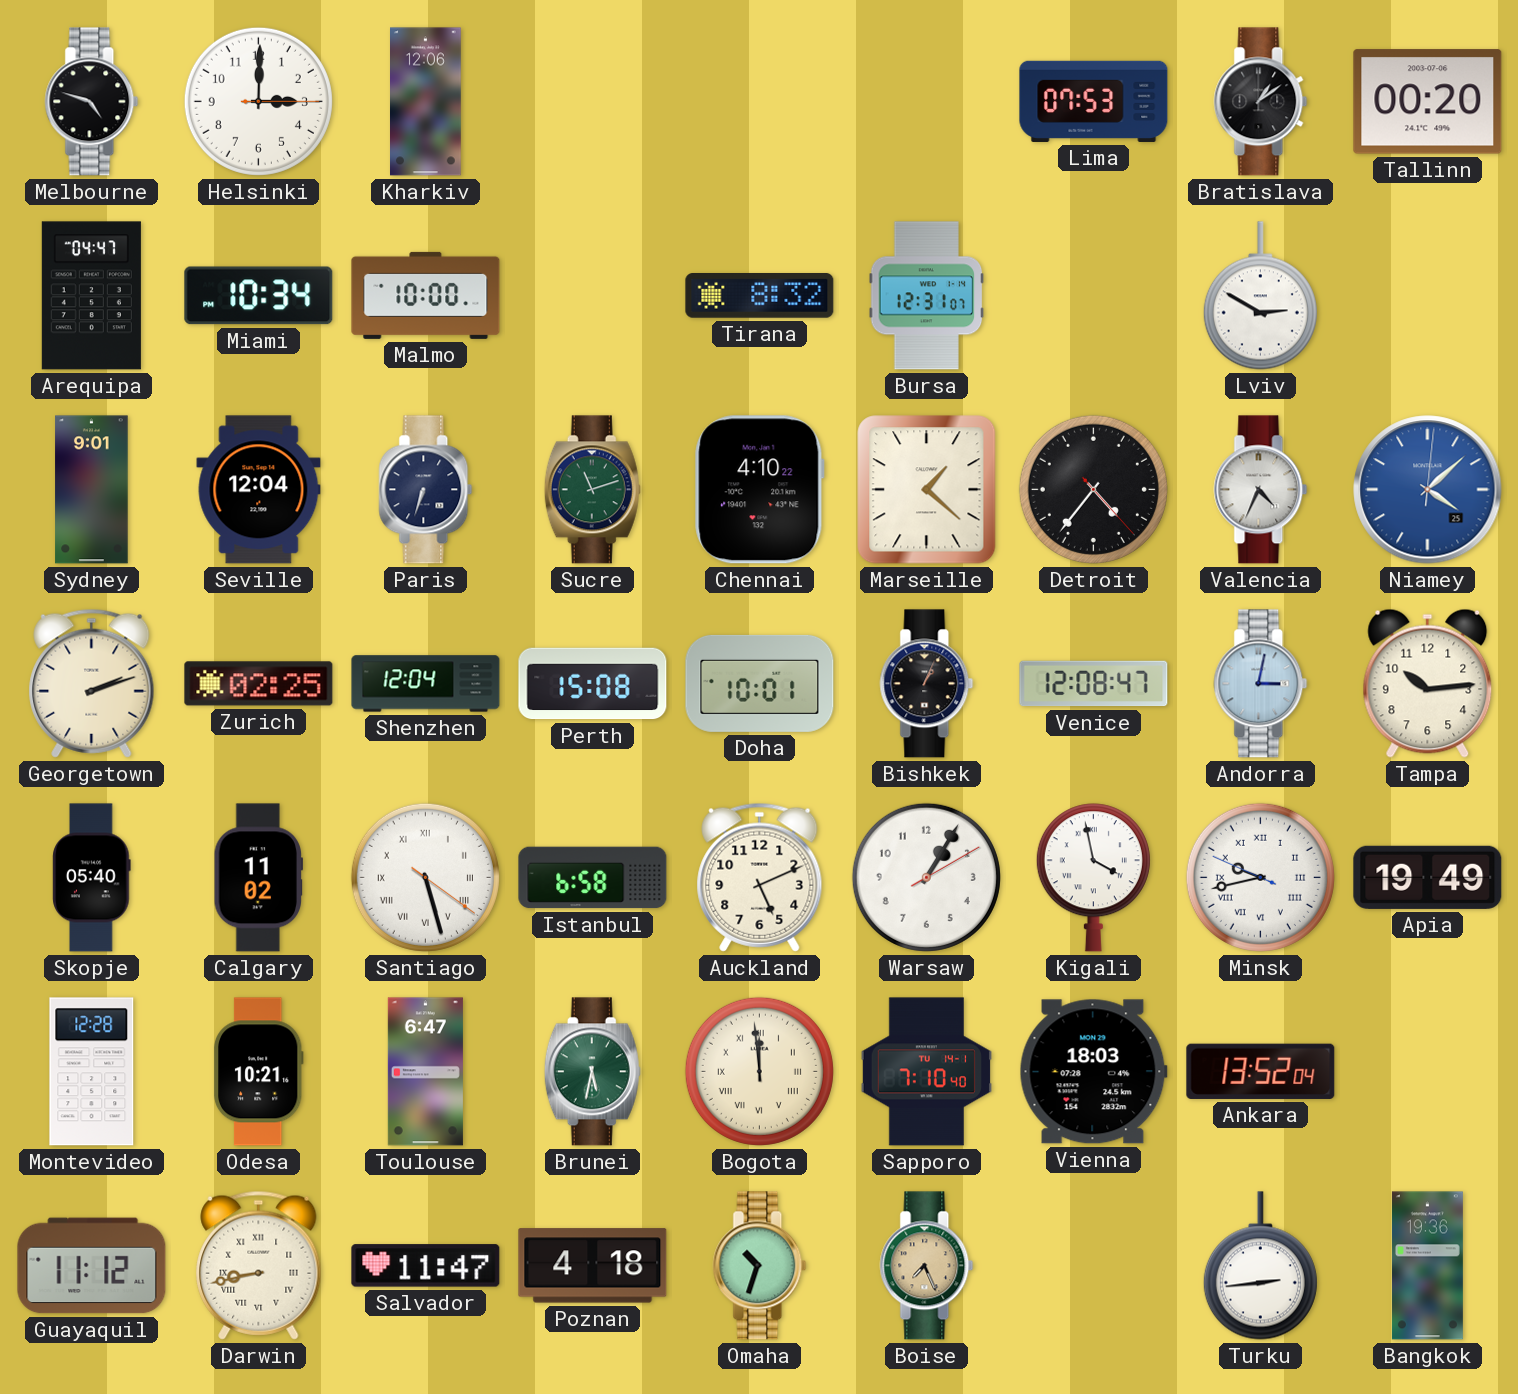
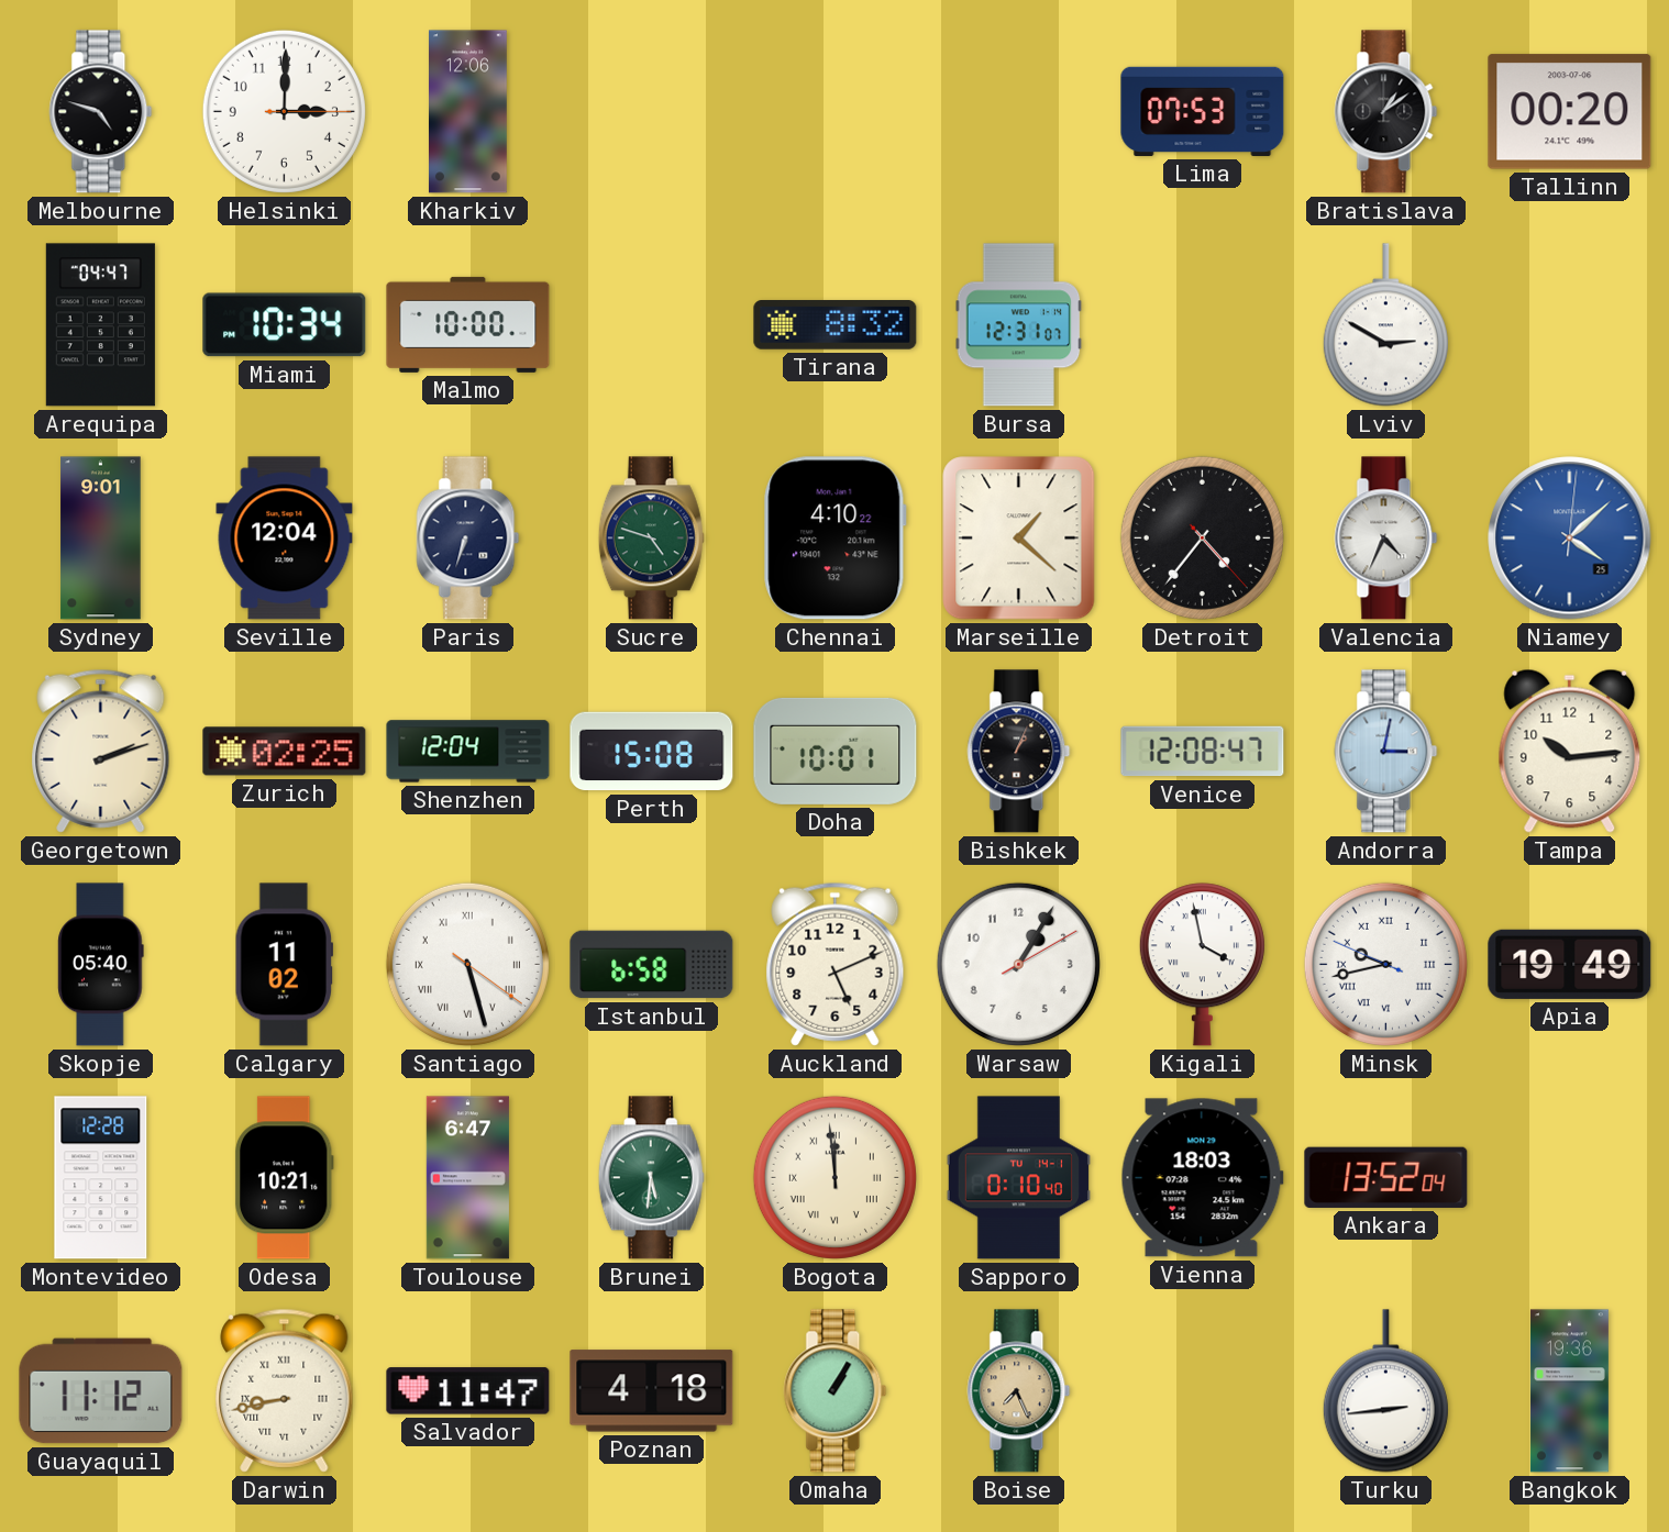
Sucre: 11:12 -> 4:48 (651, 539)
Brunei: 5:32 -> 5:31 (651, 1178)
Sapporo: 7:10 -> 0:10 (1018, 1178)
Omaha: 10:33 -> 1:05 (836, 1391)
